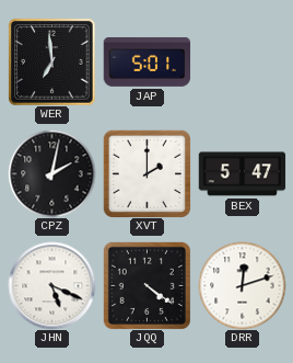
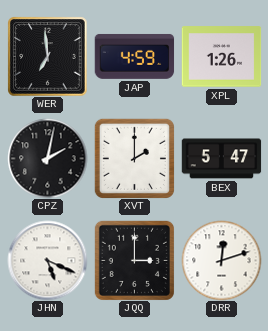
JAP: 5:01 -> 4:59 (134, 56)
XPL: none -> 1:26 (221, 57)
JQQ: 4:21 -> 3:00 (134, 260)
